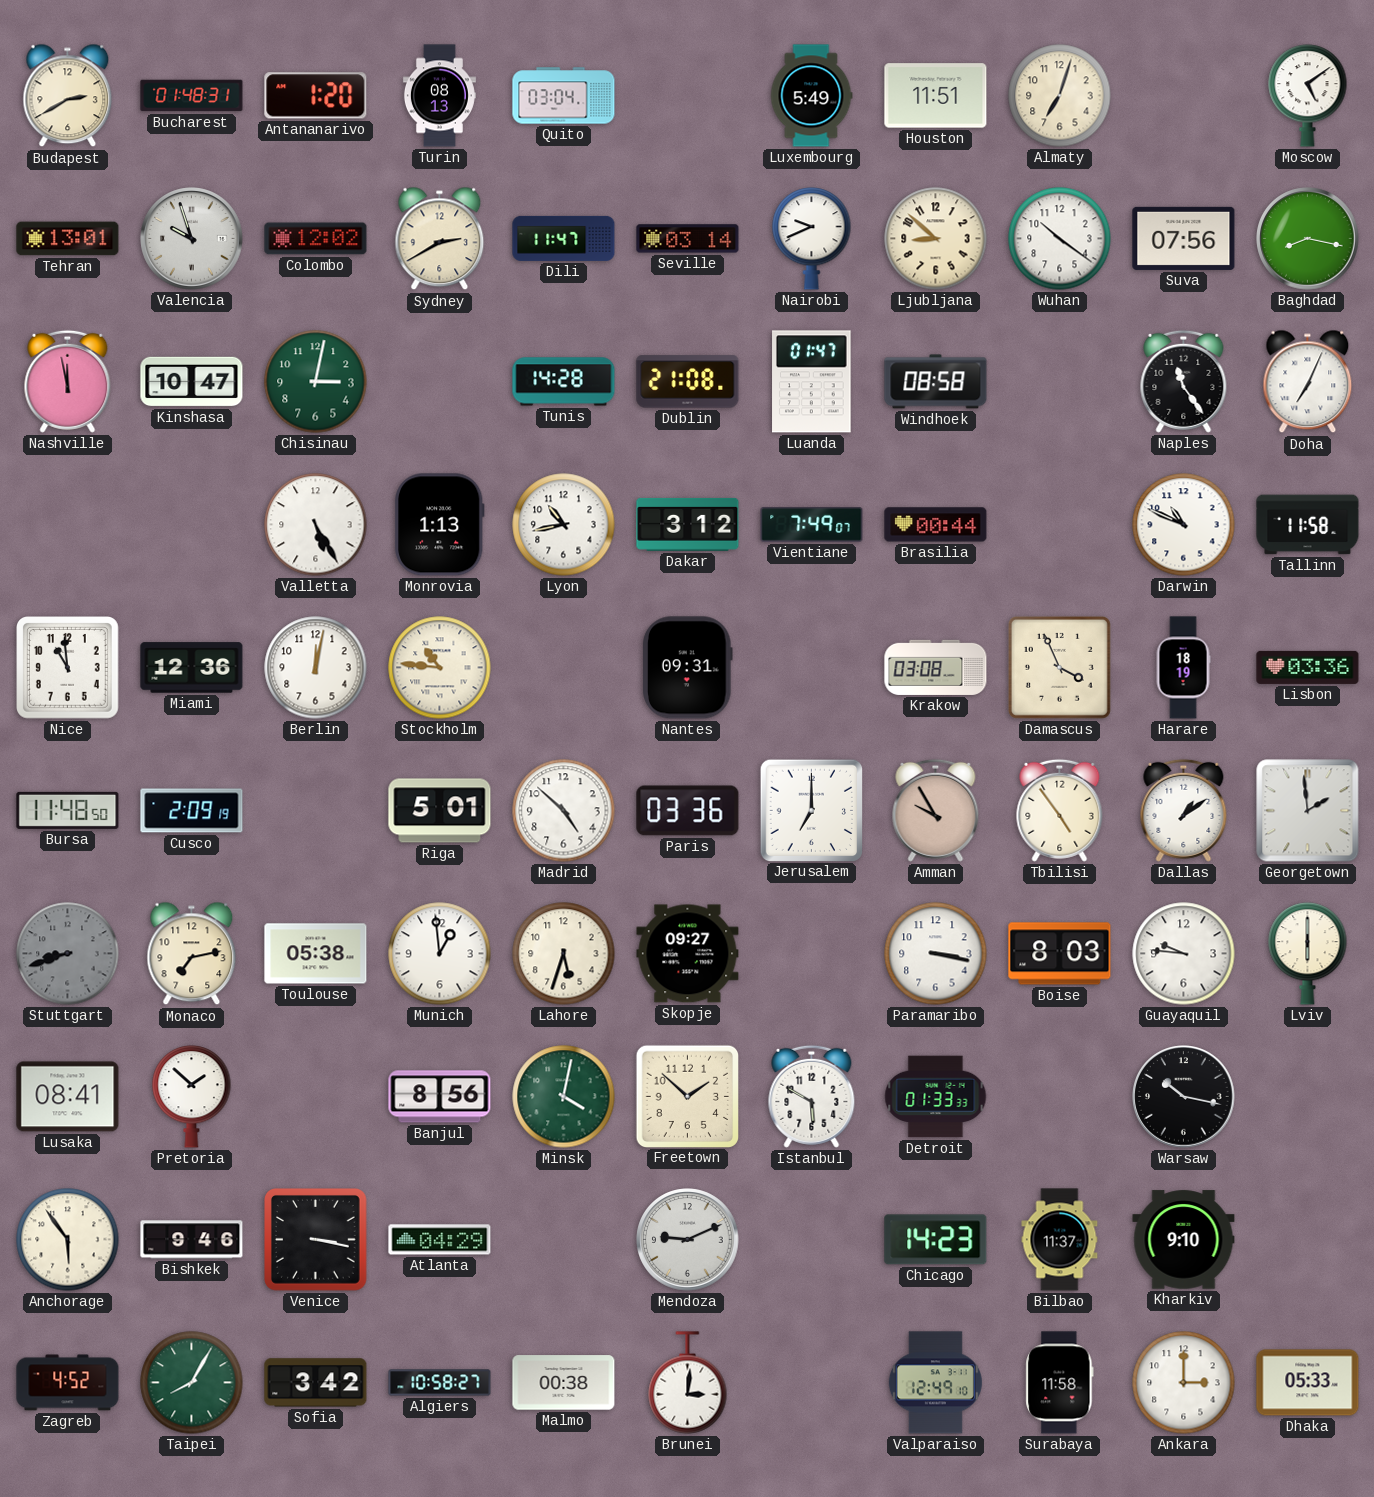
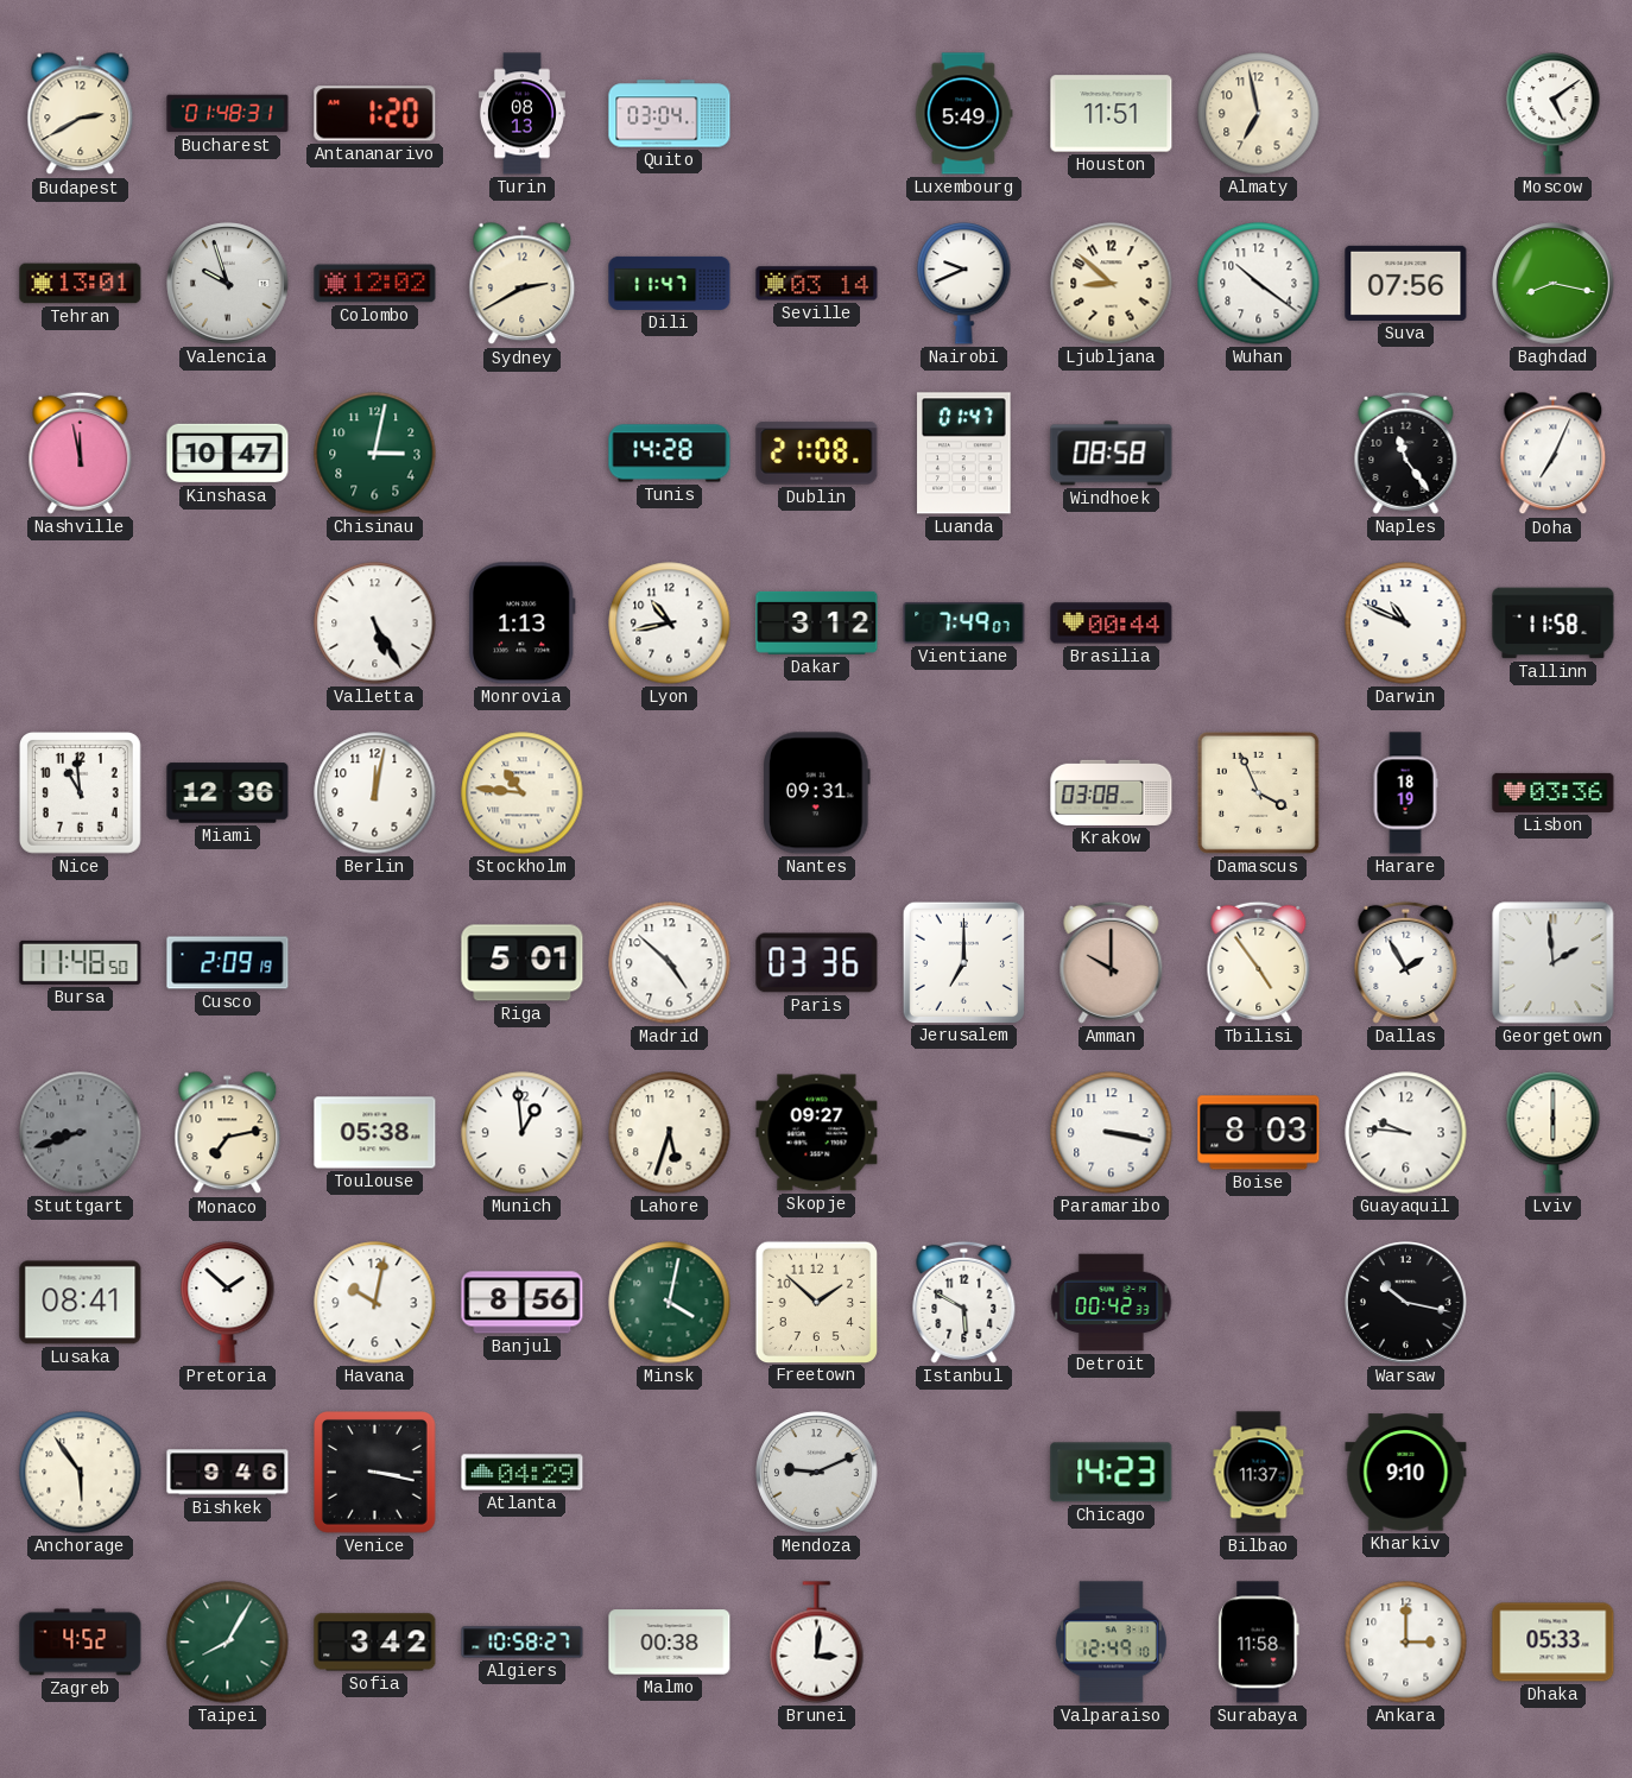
Almaty: 7:03 -> 6:58 (1259, 114)
Amman: 9:55 -> 10:00 (1112, 962)
Dallas: 1:09 -> 1:55 (1406, 962)
Havana: none -> 10:02 (375, 1303)
Detroit: 01:33 -> 00:42 (1112, 1303)
